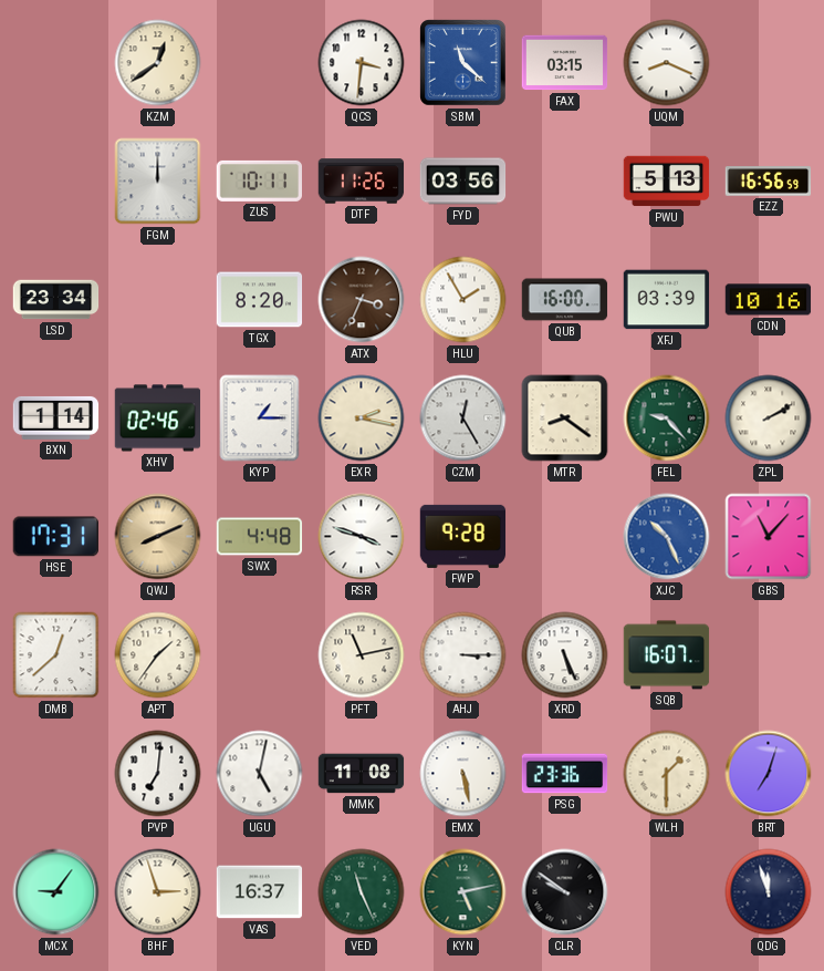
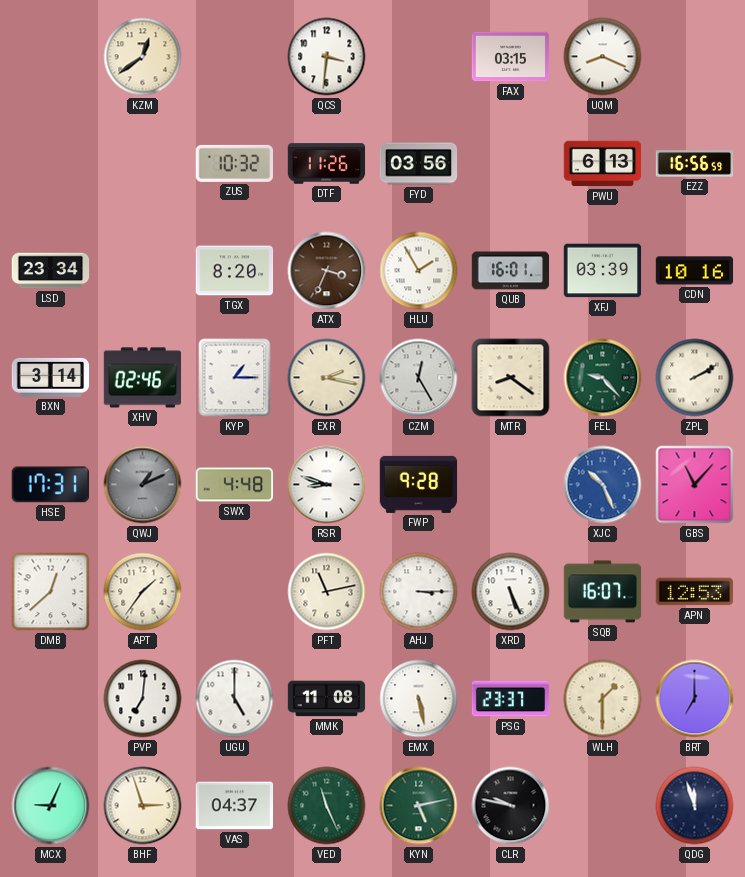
SBM: 11:22 -> none (463, 63)
FGM: 12:00 -> none (158, 182)
ZUS: 10:11 -> 10:32 (234, 163)
PWU: 5:13 -> 6:13 (603, 164)
QUB: 16:00 -> 16:01 (511, 271)
BXN: 1:14 -> 3:14 (51, 377)
QWJ: 8:11 -> 1:11 (143, 485)
QWJ dial: champagne -> grey (143, 485)
RSR: 3:48 -> 8:48 (327, 485)
APN: none -> 12:53 (695, 592)
UGU: 5:02 -> 5:00 (235, 699)
PSG: 23:36 -> 23:37 (511, 699)
BRT: 7:03 -> 7:00 (695, 699)
MCX: 9:06 -> 9:04 (51, 806)
VAS: 16:37 -> 04:37 (235, 806)
CLR: 9:51 -> 9:47 (511, 806)
